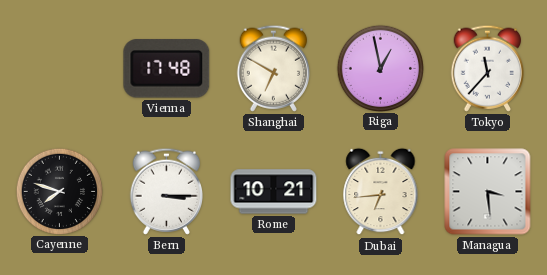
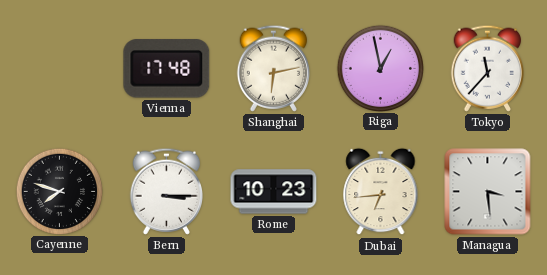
Shanghai: 6:50 -> 6:13 (273, 68)
Rome: 10:21 -> 10:23 (274, 192)
